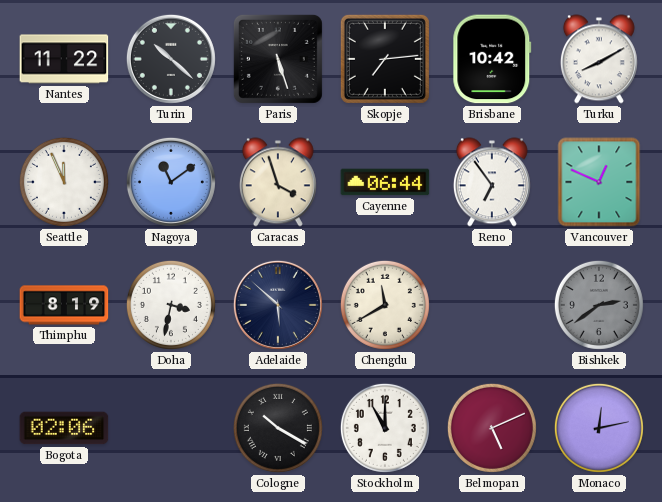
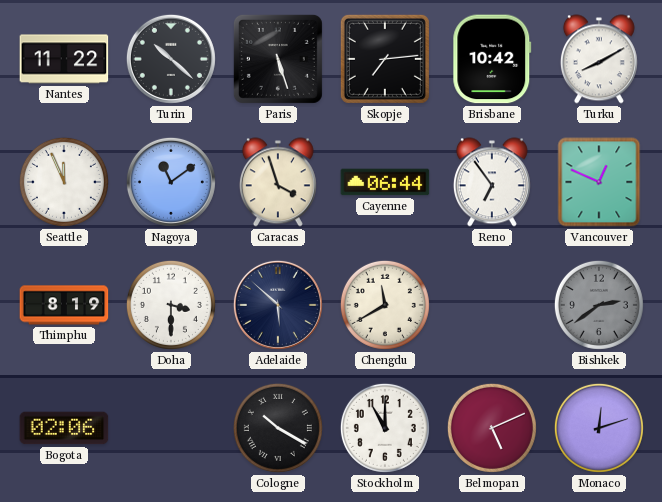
Doha: 3:32 -> 3:30 (171, 305)
Monaco: 12:13 -> 12:12 (599, 428)
